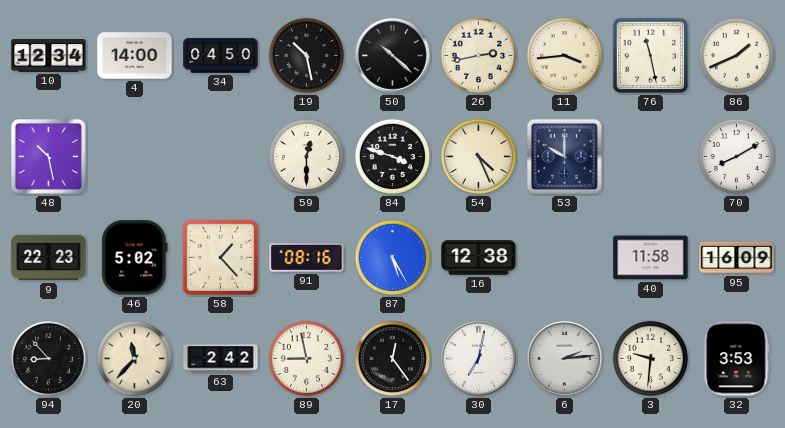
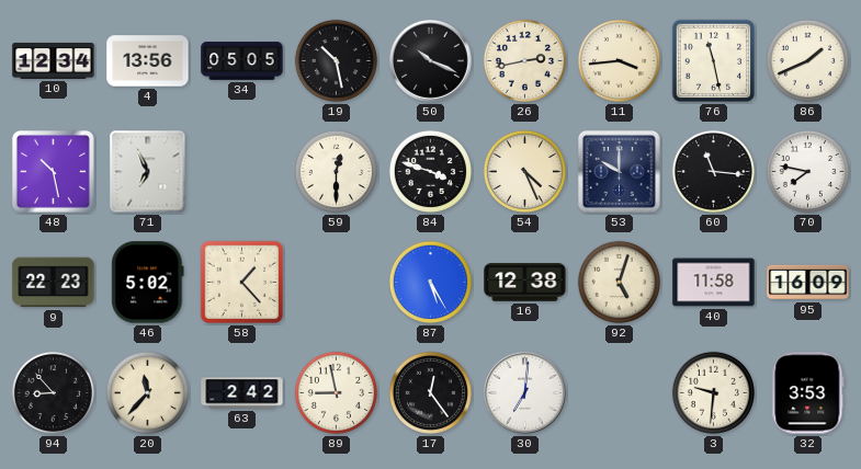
4: 14:00 -> 13:56 (148, 61)
34: 04:50 -> 05:05 (242, 61)
50: 10:22 -> 10:19 (431, 61)
71: none -> 6:56 (148, 172)
60: none -> 11:16 (713, 171)
70: 8:10 -> 7:47 (807, 171)
91: 08:16 -> none (307, 258)
92: none -> 5:03 (619, 282)
30: 7:02 -> 7:01 (525, 393)
6: 2:14 -> none (565, 359)
